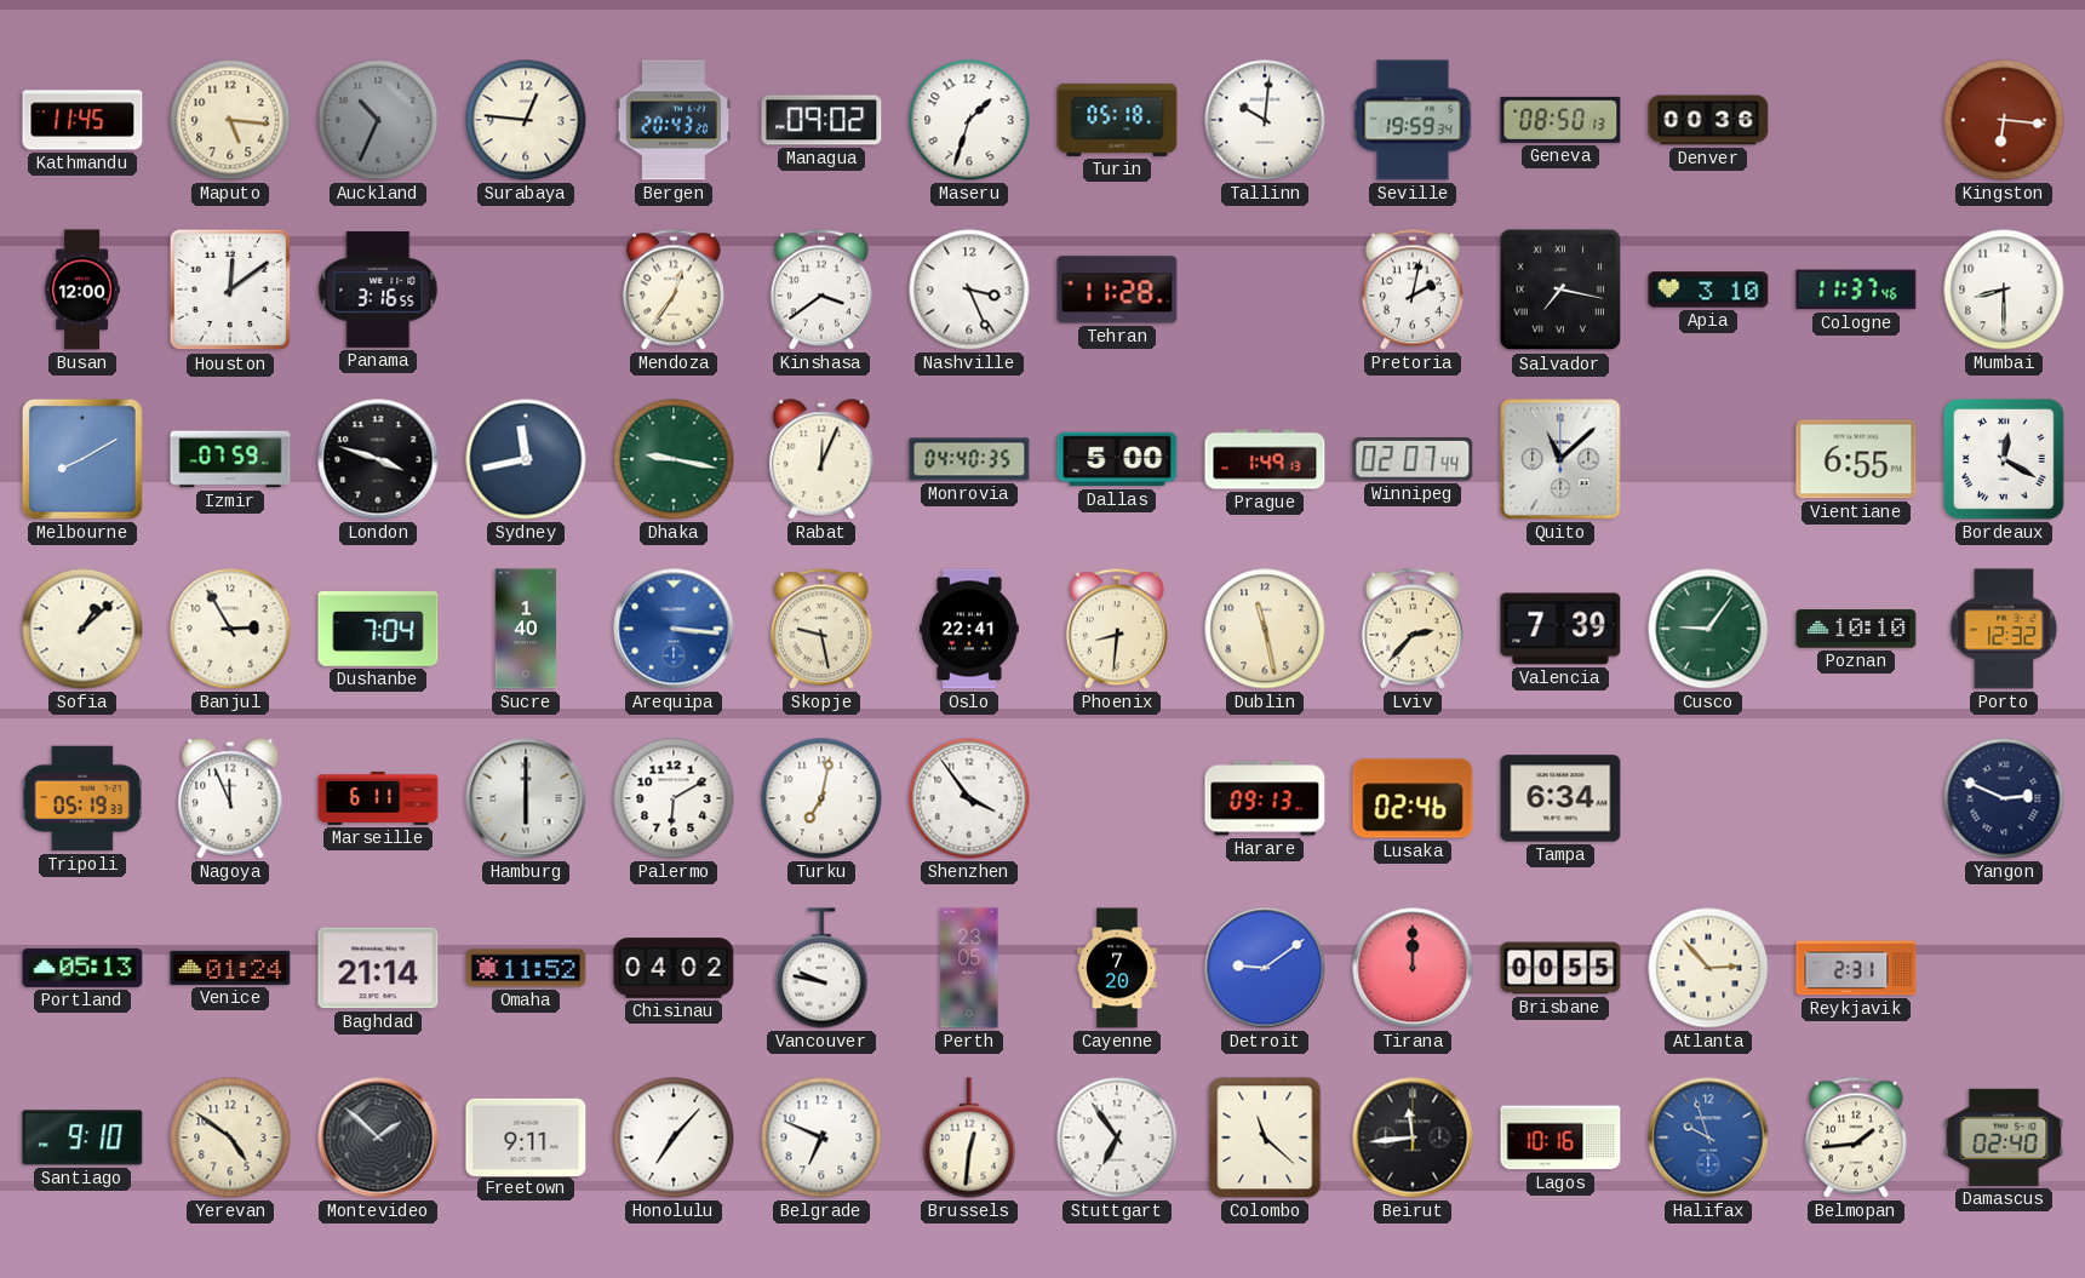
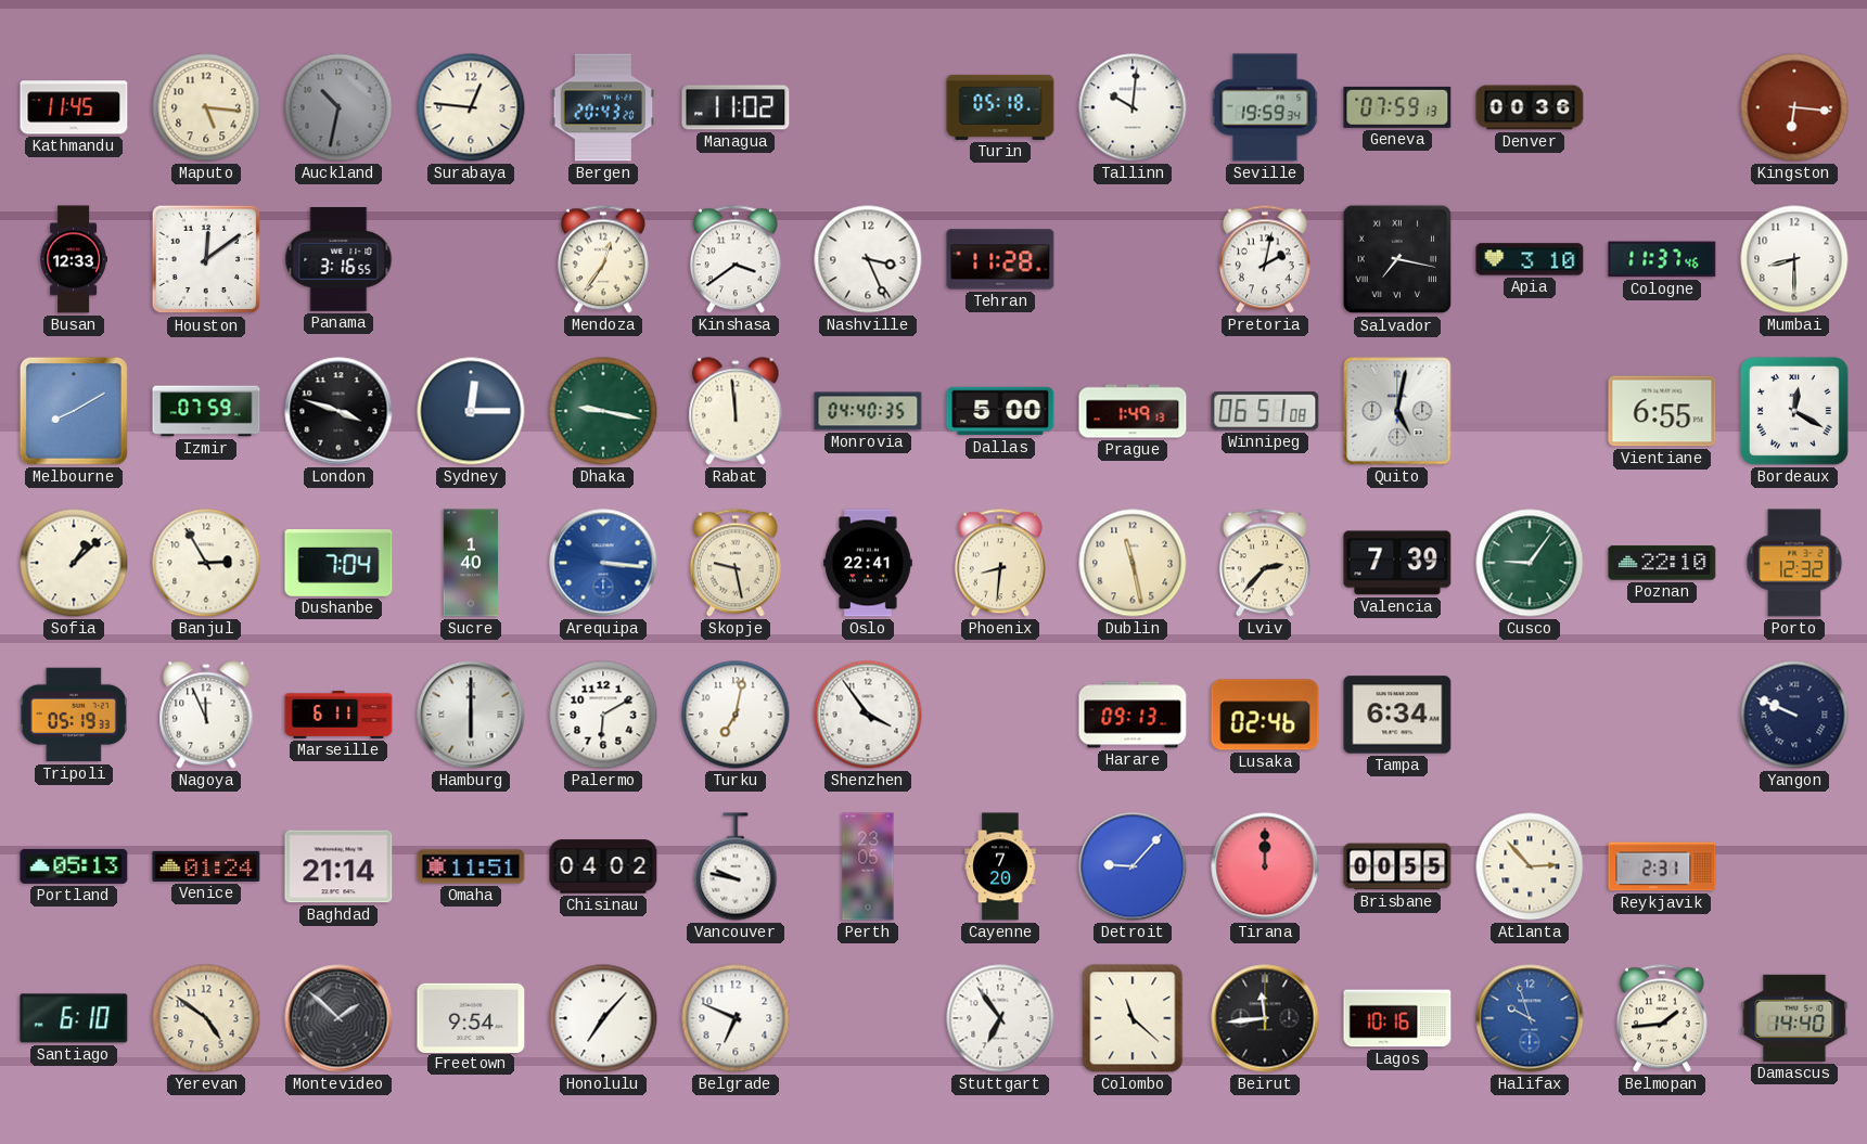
Auckland: 10:34 -> 10:32 (338, 107)
Managua: 09:02 -> 11:02 (736, 107)
Maseru: 1:33 -> none (969, 120)
Geneva: 08:50 -> 07:59 (1397, 107)
Busan: 12:00 -> 12:33 (74, 259)
Sydney: 11:43 -> 12:15 (471, 411)
Rabat: 12:04 -> 11:59 (736, 411)
Winnipeg: 02:07 -> 06:51 (1265, 411)
Quito: 11:08 -> 5:02 (1397, 411)
Poznan: 10:10 -> 22:10 (1662, 563)
Yangon: 2:49 -> 9:49 (1794, 715)
Omaha: 11:52 -> 11:51 (471, 866)
Detroit: 9:09 -> 9:07 (1133, 866)
Santiago: 9:10 -> 6:10 (74, 1018)
Freetown: 9:11 -> 9:54 (471, 1017)
Brussels: 12:31 -> none (969, 1137)
Damascus: 02:40 -> 14:40 (1794, 1018)
